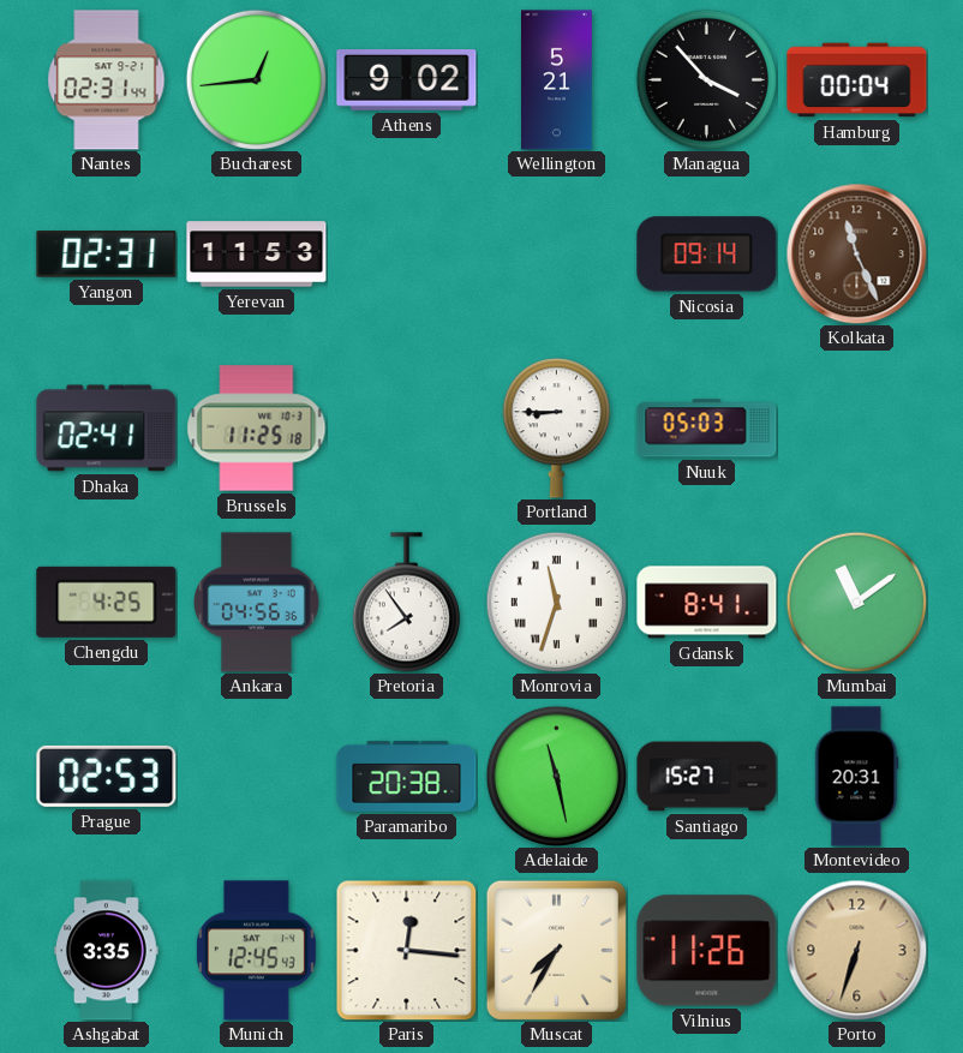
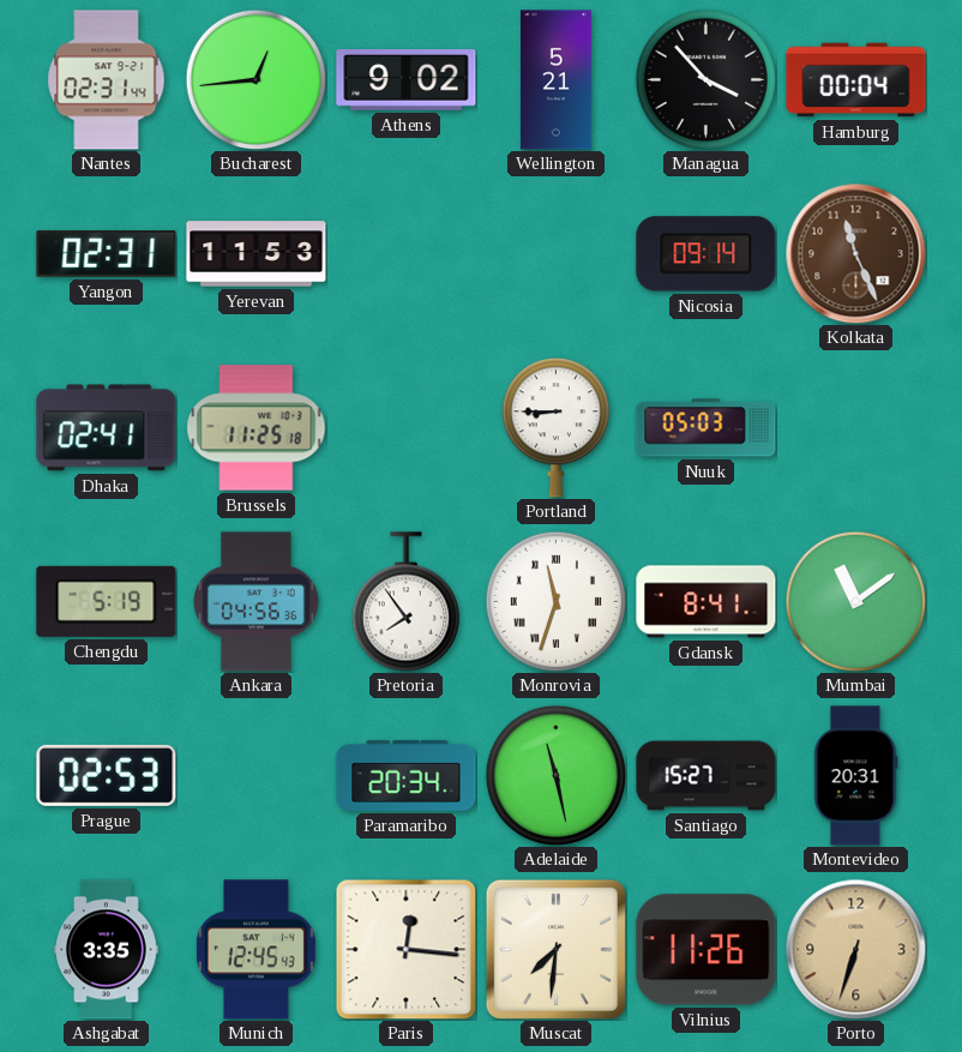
Chengdu: 4:25 -> 5:19 (107, 601)
Paramaribo: 20:38 -> 20:34 (407, 775)
Muscat: 7:35 -> 7:31 (555, 949)
